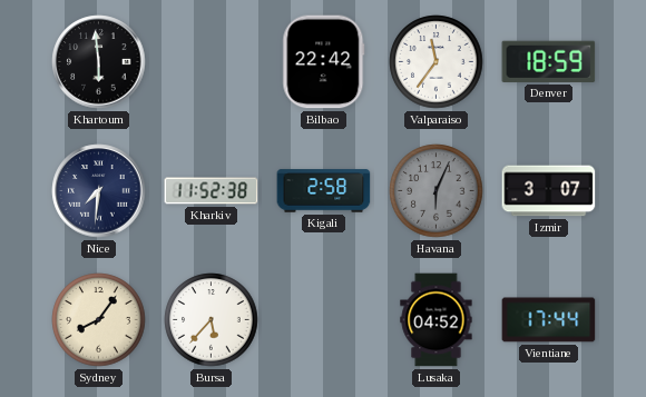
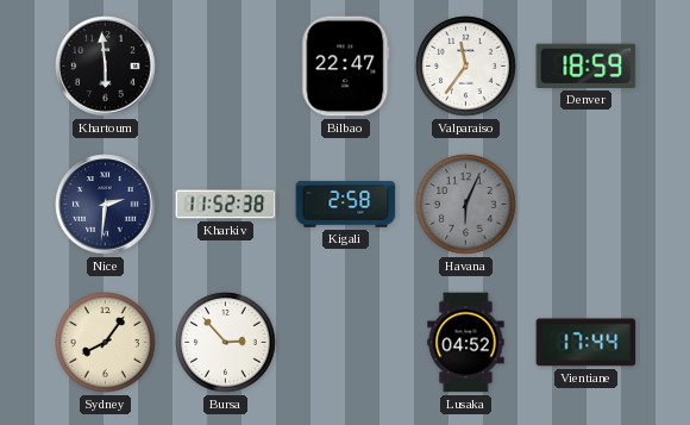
Bilbao: 22:42 -> 22:47 (346, 67)
Nice: 7:31 -> 2:31 (106, 205)
Izmir: 3:07 -> none (549, 191)
Bursa: 5:37 -> 2:53 (226, 343)
